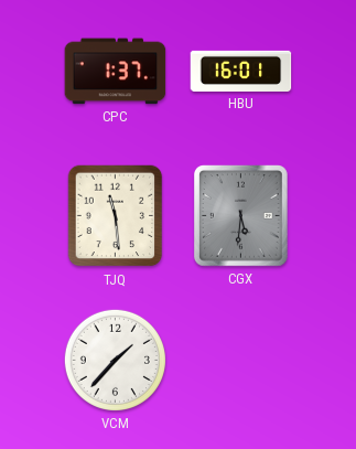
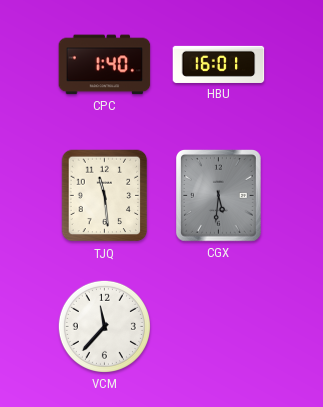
CPC: 1:37 -> 1:40 (105, 65)
VCM: 1:37 -> 11:37 (104, 326)
